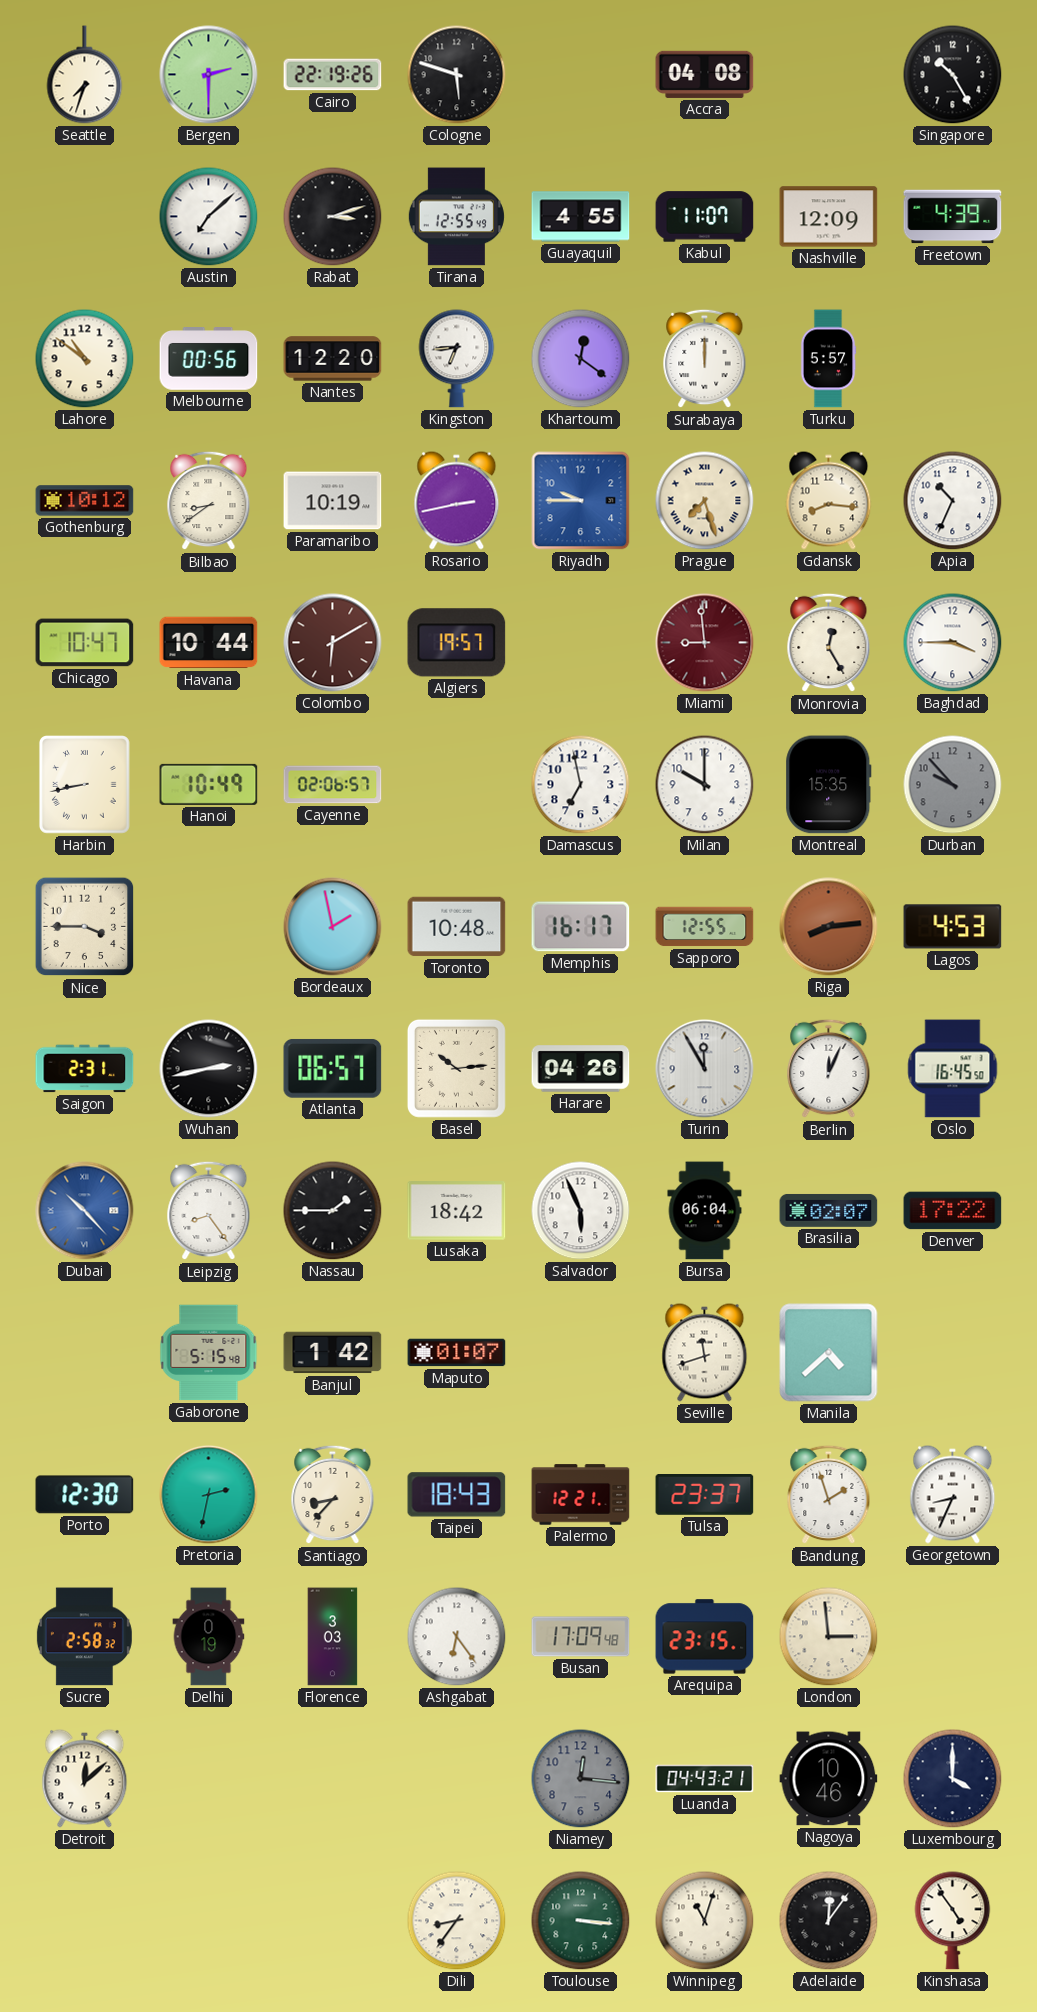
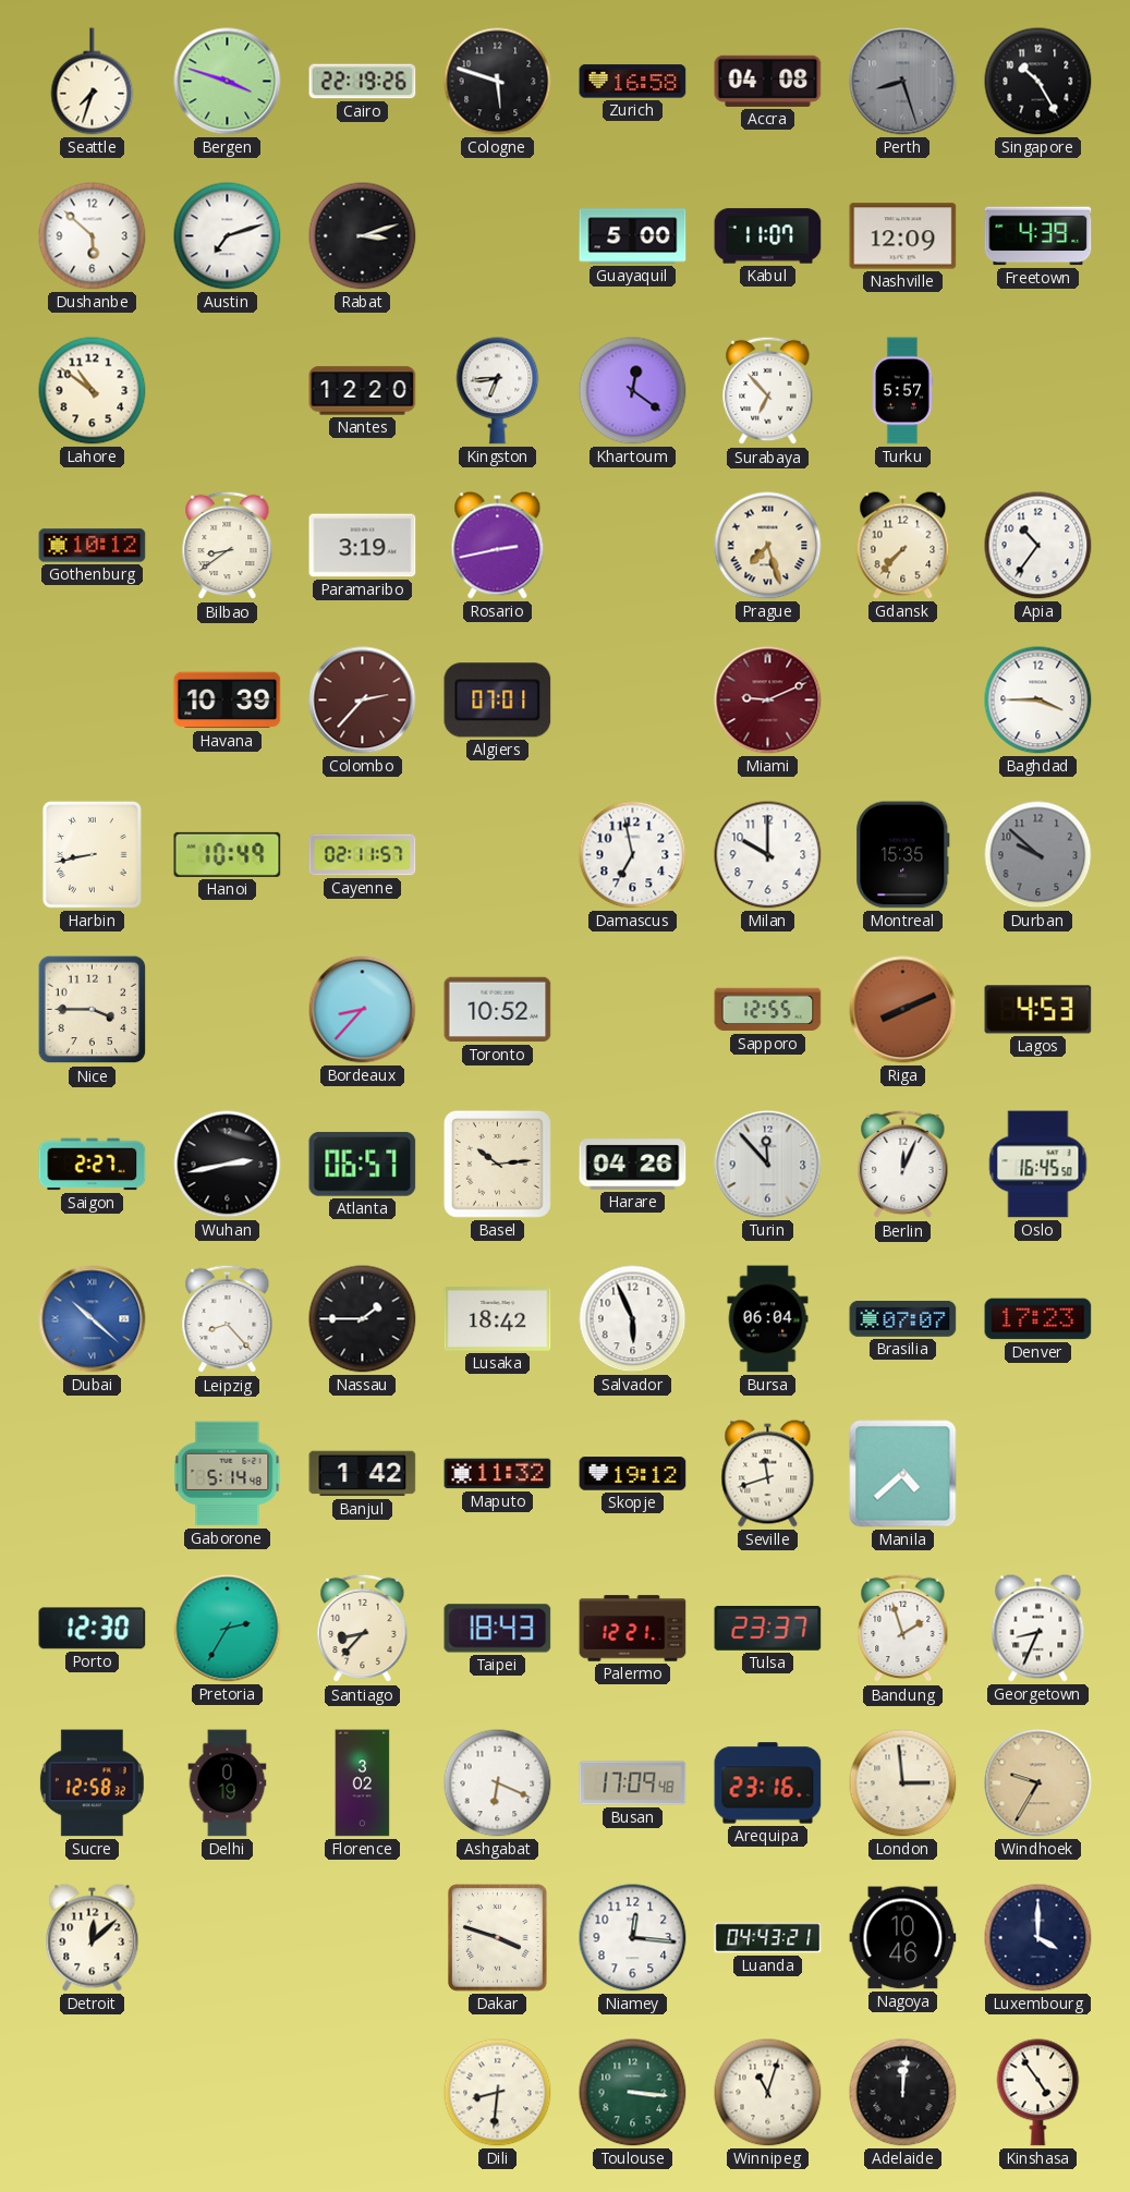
Bergen: 2:30 -> 3:48 (228, 82)
Zurich: none -> 16:58 (633, 82)
Perth: none -> 8:27 (903, 82)
Dushanbe: none -> 5:52 (93, 236)
Austin: 7:08 -> 7:12 (228, 236)
Tirana: 12:55 -> none (456, 217)
Guayaquil: 4:55 -> 5:00 (633, 236)
Melbourne: 00:56 -> none (209, 359)
Surabaya: 12:00 -> 6:53 (768, 391)
Paramaribo: 10:19 -> 3:19 (363, 546)
Riyadh: 9:45 -> none (581, 501)
Gdansk: 8:16 -> 7:37 (903, 546)
Apia: 10:34 -> 10:36 (1038, 546)
Chicago: 10:47 -> none (85, 643)
Havana: 10:44 -> 10:39 (228, 701)
Colombo: 6:10 -> 2:37 (363, 701)
Algiers: 19:57 -> 07:01 (498, 701)
Miami: 8:59 -> 9:11 (768, 701)
Monrovia: 12:25 -> none (829, 643)
Cayenne: 02:06 -> 02:11 (363, 855)
Durban: 9:53 -> 9:52 (1038, 855)
Bordeaux: 1:58 -> 8:37 (363, 1010)
Toronto: 10:48 -> 10:52 (498, 1010)
Memphis: 16:17 -> none (581, 927)
Riga: 8:14 -> 8:11 (903, 1010)
Saigon: 2:31 -> 2:27 (93, 1165)
Turin: 11:55 -> 11:53 (768, 1165)
Dubai: 10:23 -> 10:22 (93, 1319)
Leipzig: 8:24 -> 8:23 (228, 1319)
Brasilia: 02:07 -> 07:07 (903, 1318)
Denver: 17:22 -> 17:23 (1038, 1319)
Gaborone: 5:15 -> 5:14 (228, 1474)
Maputo: 01:07 -> 11:32 (498, 1474)
Skopje: none -> 19:12 (633, 1474)
Pretoria: 2:32 -> 2:35 (228, 1629)
Sucre: 2:58 -> 12:58 (92, 1783)
Florence: 3:03 -> 3:02 (363, 1783)
Ashgabat: 6:24 -> 6:19 (498, 1783)
Arequipa: 23:15 -> 23:16 (768, 1783)
Windhoek: none -> 9:35 (1038, 1783)
Dakar: none -> 3:48 (497, 1938)
Niamey dial: grey -> white (633, 1938)
Dili: 8:36 -> 8:31 (498, 2093)
Adelaide: 12:06 -> 12:01 (903, 2093)
